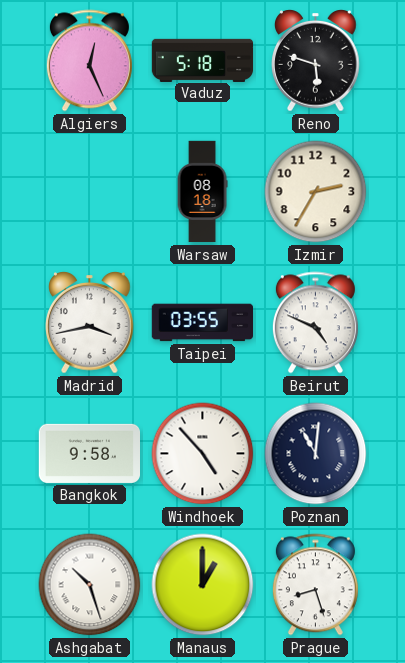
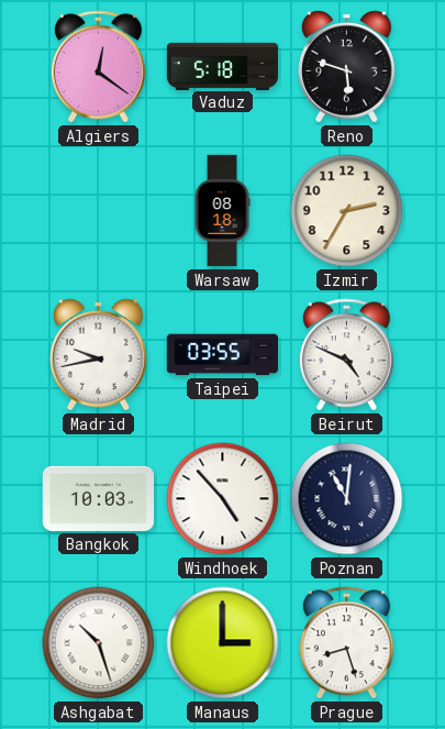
Algiers: 12:26 -> 12:21 (98, 67)
Madrid: 3:43 -> 9:43 (99, 355)
Bangkok: 9:58 -> 10:03 (98, 498)
Manaus: 1:00 -> 3:00 (223, 643)
